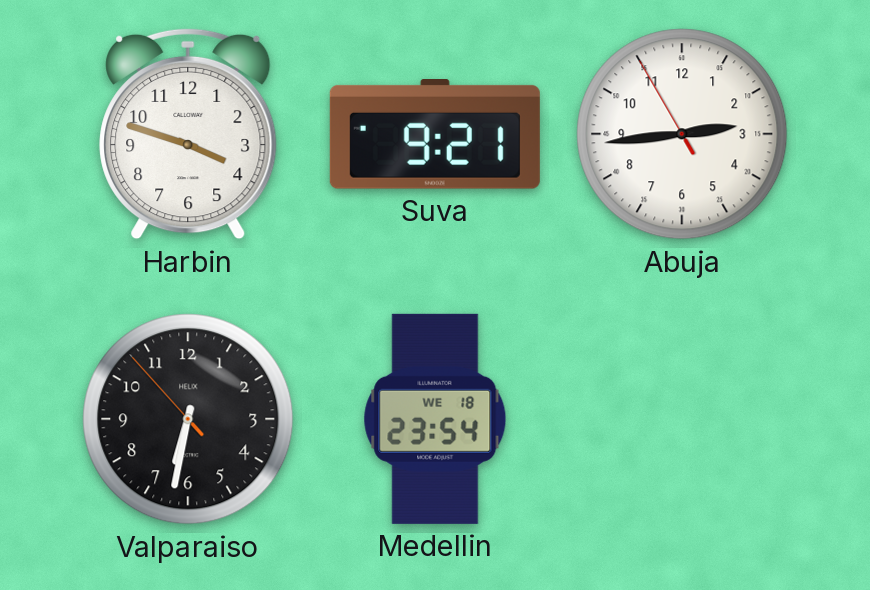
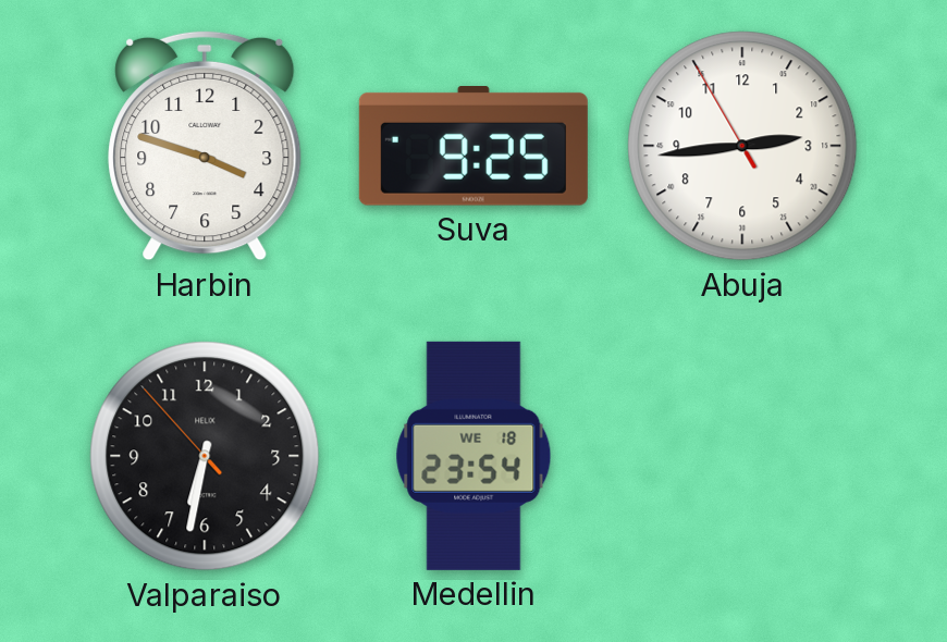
Suva: 9:21 -> 9:25 (473, 147)
